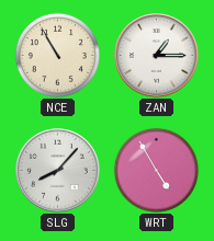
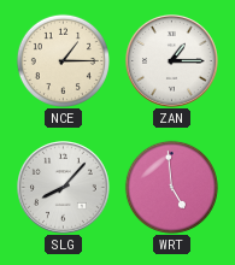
NCE: 10:55 -> 1:15 (63, 60)
WRT: 4:55 -> 4:59 (171, 187)
